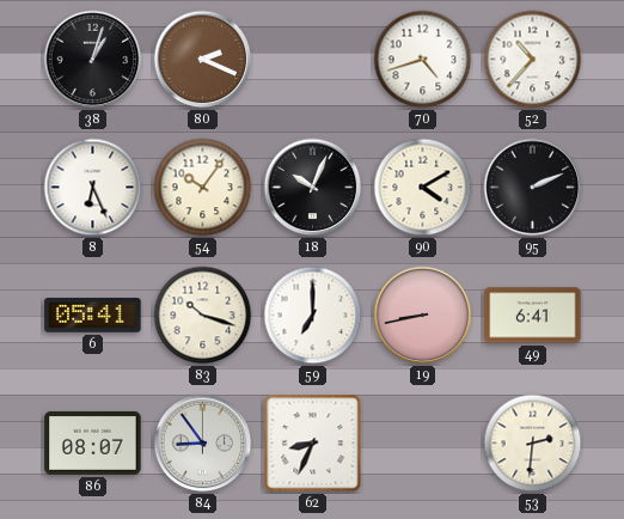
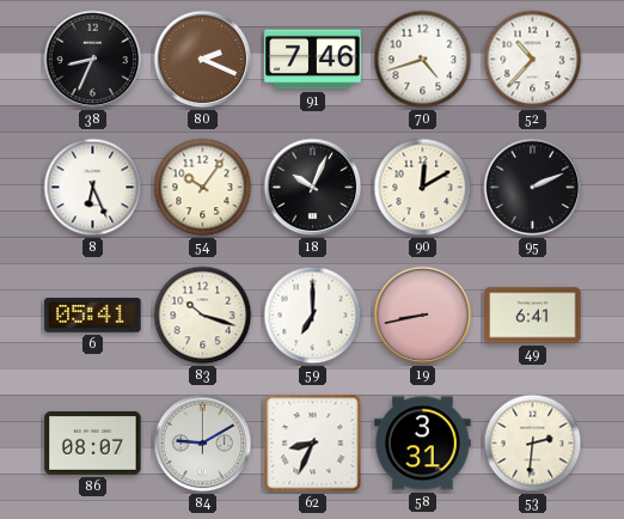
38: 1:03 -> 8:34 (93, 60)
91: none -> 7:46 (313, 60)
90: 4:10 -> 12:10 (423, 188)
84: 8:54 -> 9:10 (203, 444)
58: none -> 3:31 (423, 444)
